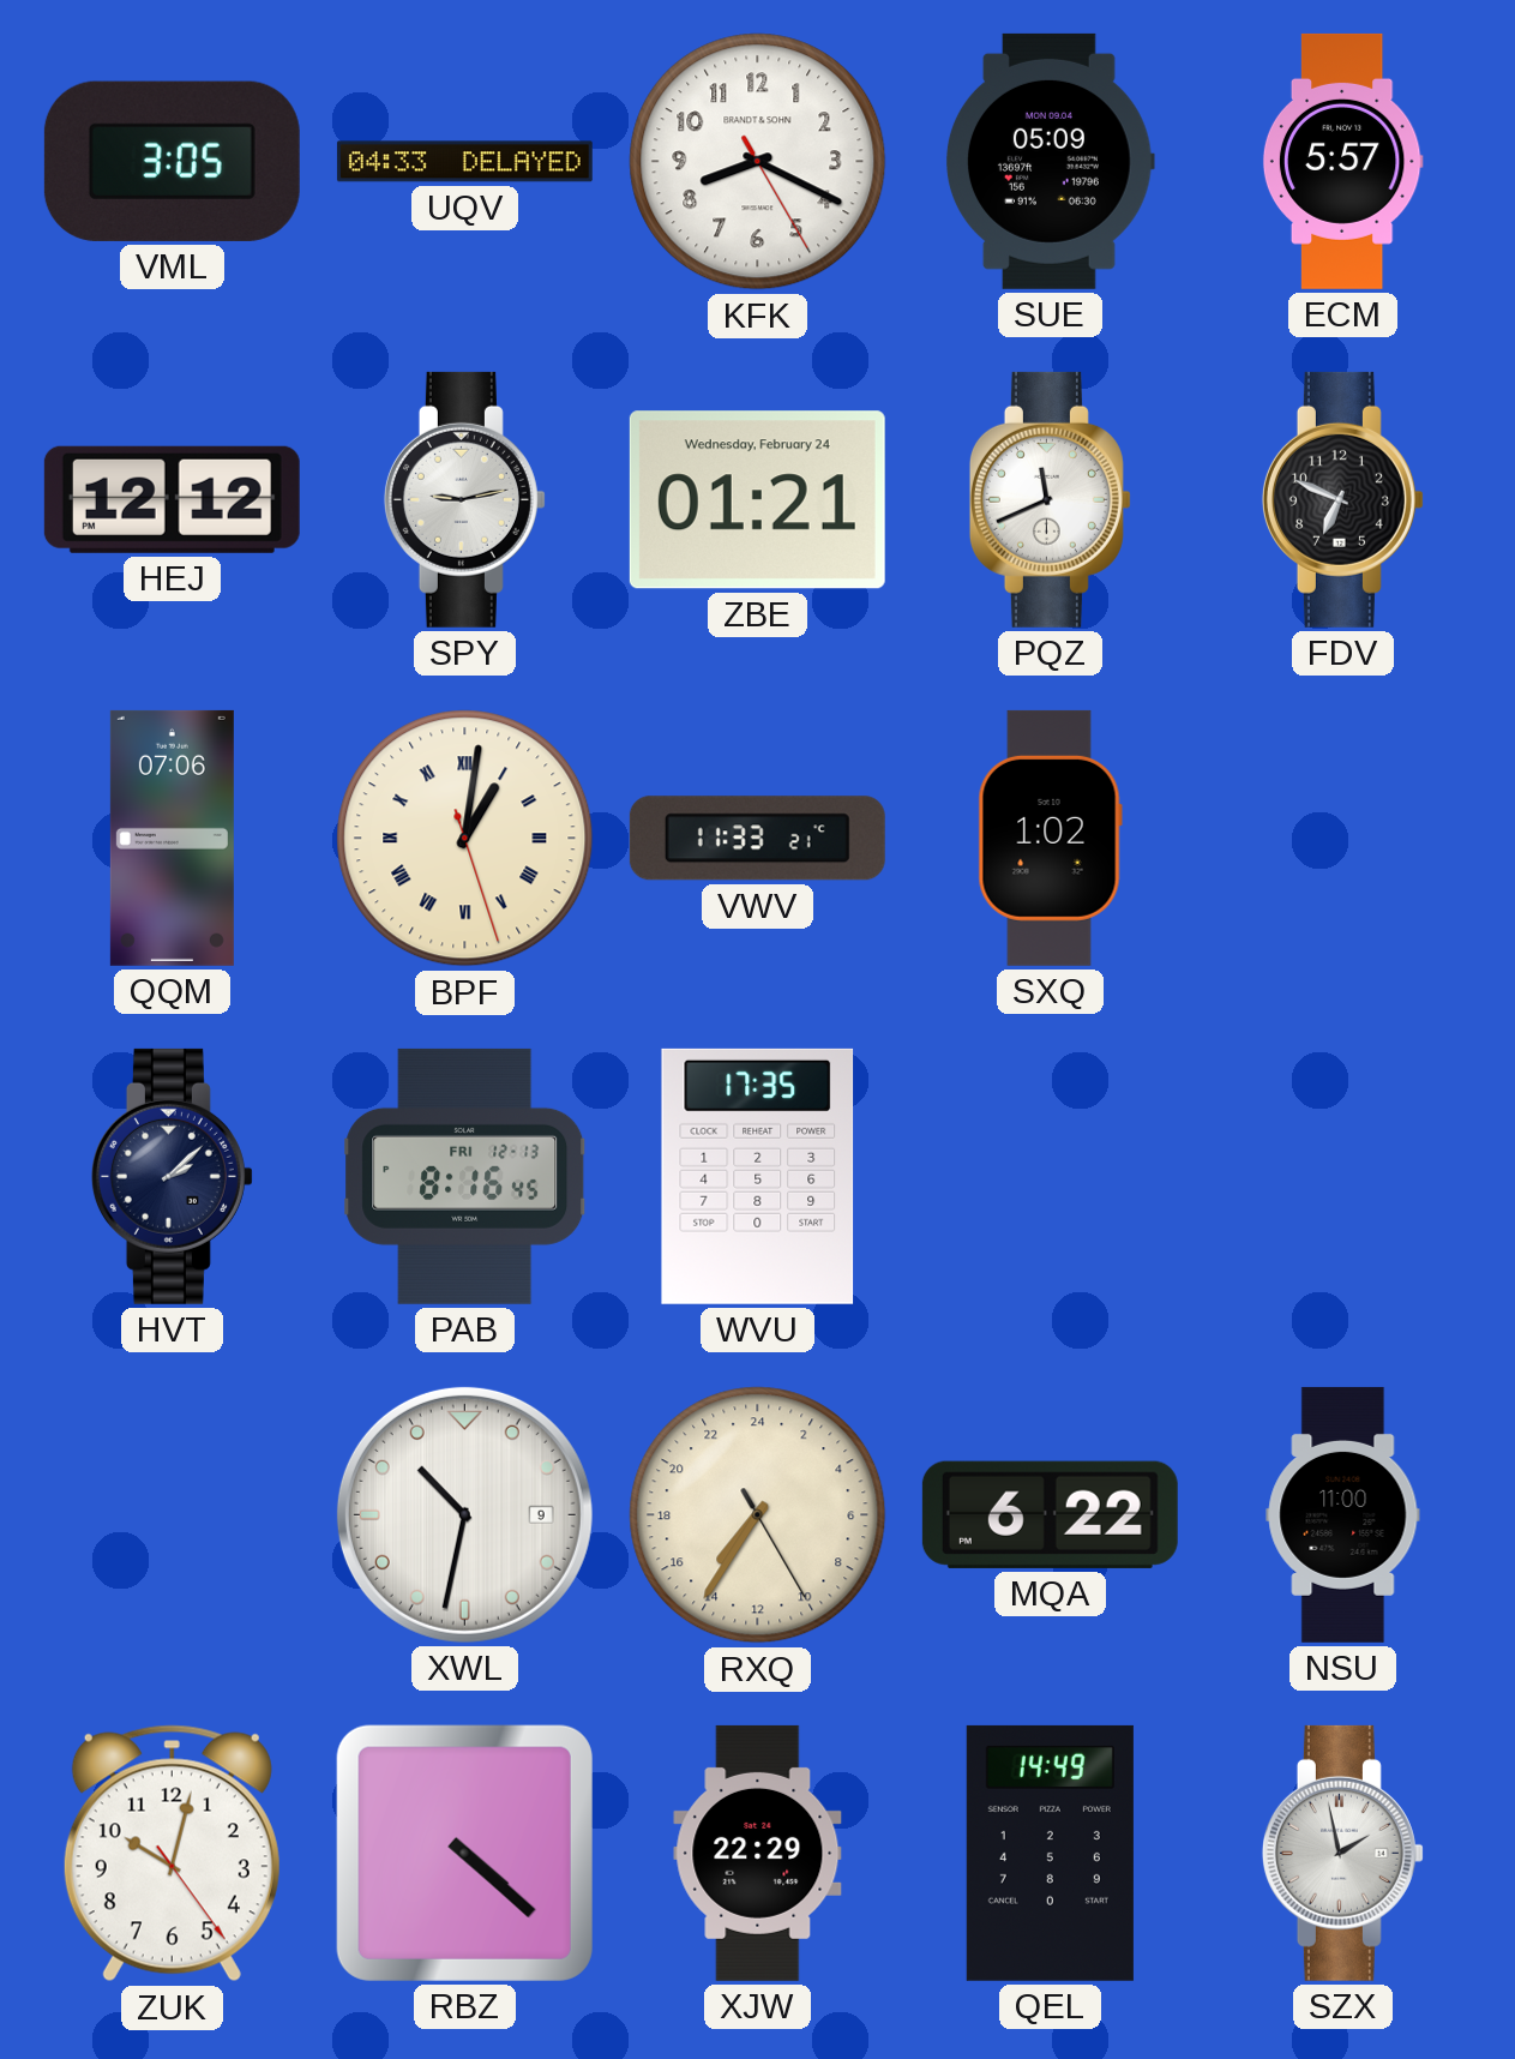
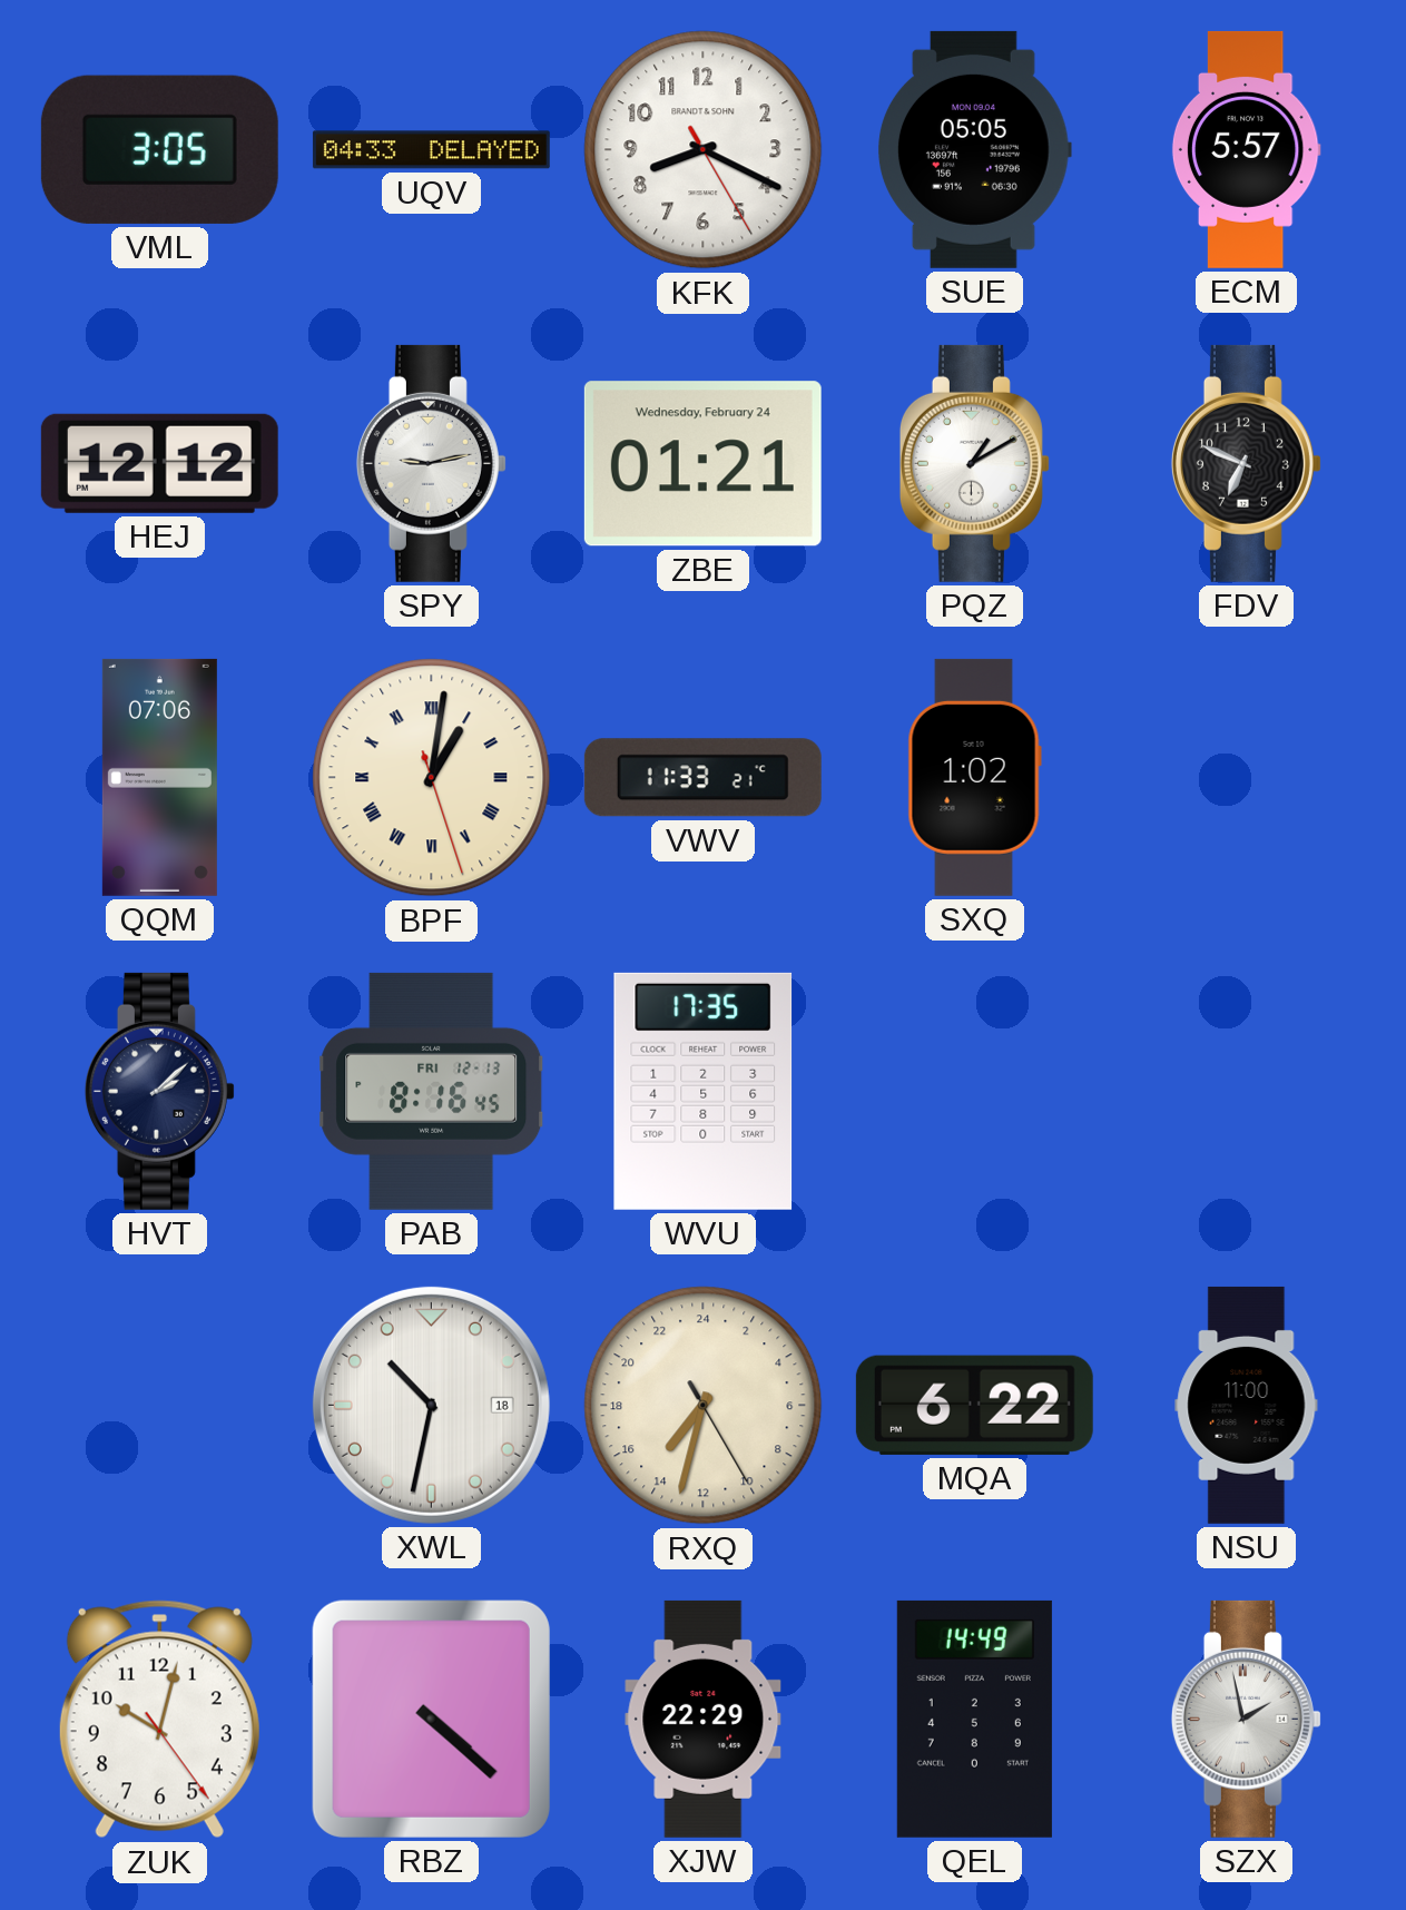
SUE: 05:09 -> 05:05 (975, 149)
PQZ: 11:41 -> 1:10 (974, 463)
XWL date: 9 -> 18 (431, 1405)
RXQ: 14:35 -> 14:32 (704, 1406)
